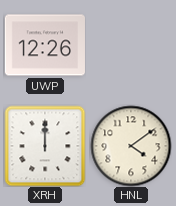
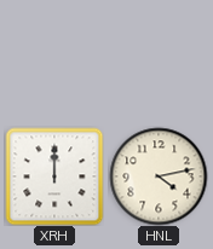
UWP: 12:26 -> none (44, 45)
HNL: 4:09 -> 4:13 (159, 176)
